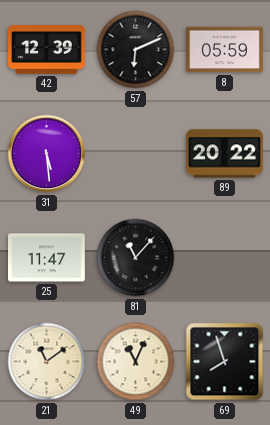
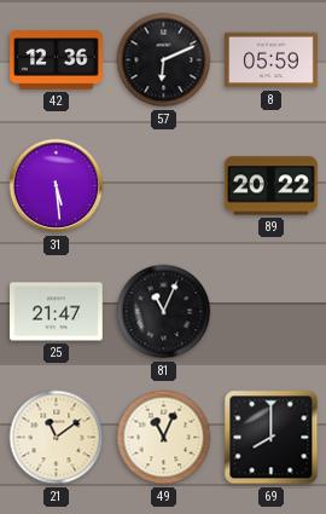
42: 12:39 -> 12:36 (57, 60)
25: 11:47 -> 21:47 (57, 312)
81: 11:07 -> 11:04 (164, 312)
69: 7:57 -> 8:00 (272, 438)
